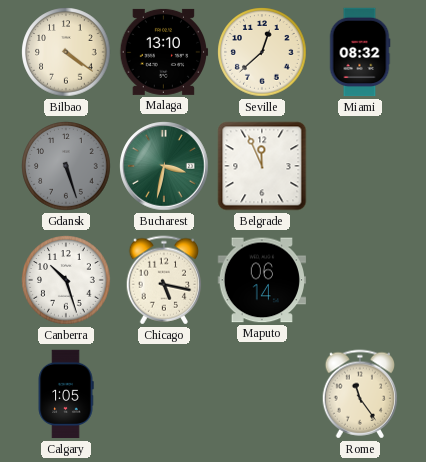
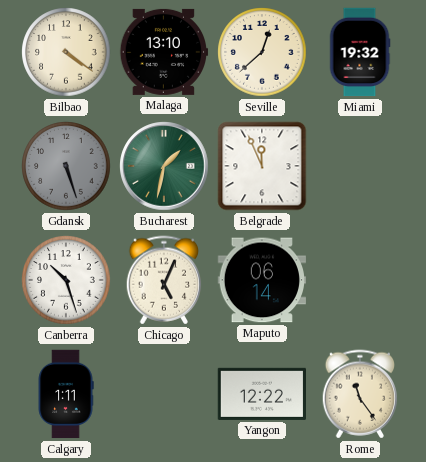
Miami: 08:32 -> 19:32 (360, 52)
Bucharest: 3:32 -> 1:32 (164, 166)
Chicago: 5:17 -> 5:04 (164, 280)
Calgary: 1:05 -> 1:11 (66, 394)
Yangon: none -> 12:22 (261, 394)
